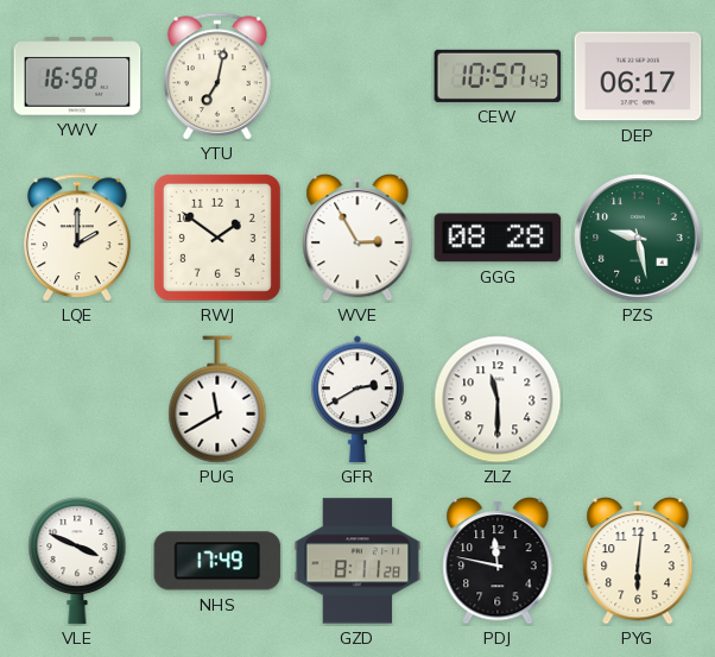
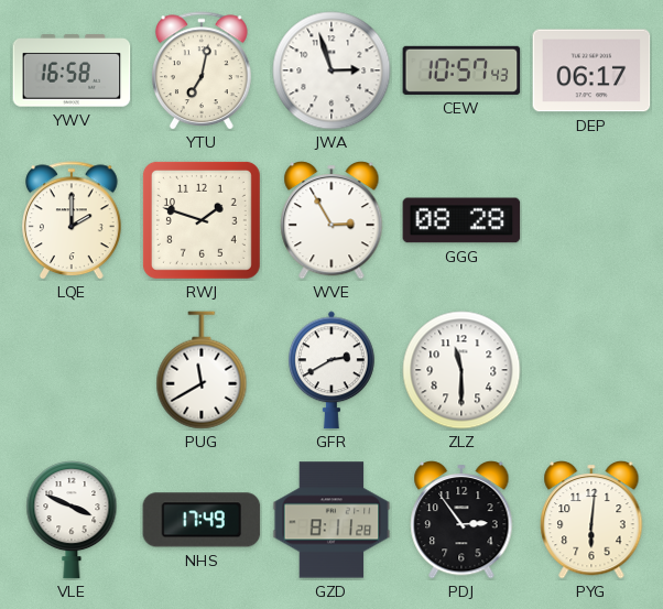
JWA: none -> 2:57 (331, 70)
RWJ: 1:51 -> 1:48 (202, 220)
PZS: 9:28 -> none (638, 238)
PDJ: 11:47 -> 2:54 (461, 520)
